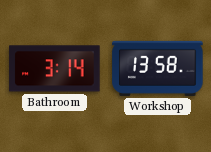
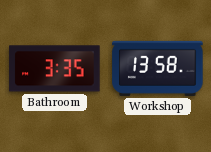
Bathroom: 3:14 -> 3:35 (55, 69)
